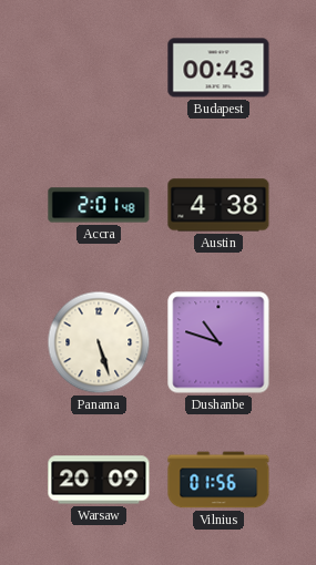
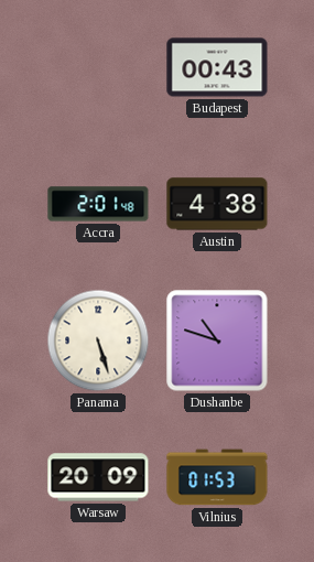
Vilnius: 01:56 -> 01:53 (217, 477)
